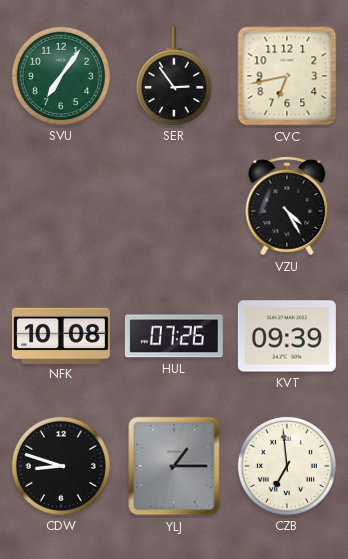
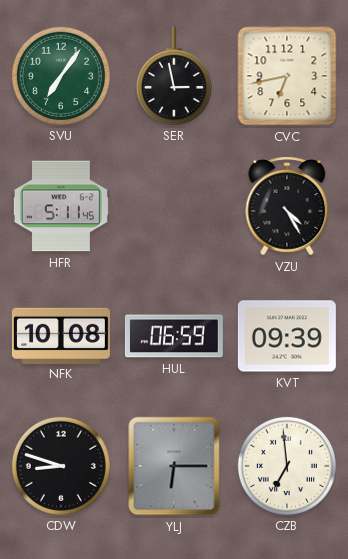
SER: 2:54 -> 2:58 (174, 76)
HFR: none -> 5:11 (61, 206)
HUL: 07:26 -> 06:59 (174, 336)
YLJ: 1:15 -> 6:15 (174, 466)
